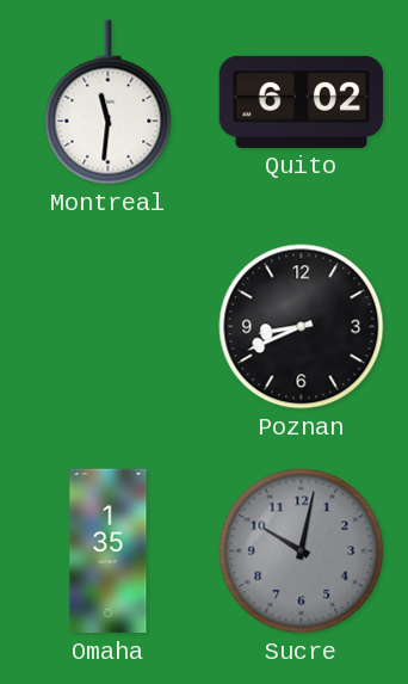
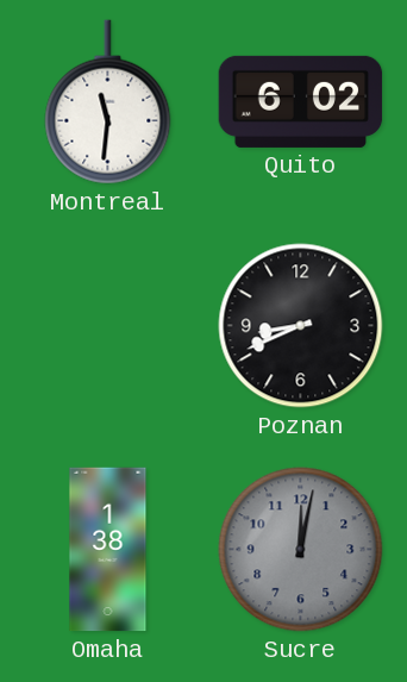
Omaha: 1:35 -> 1:38 (108, 550)
Sucre: 10:02 -> 12:02 (301, 550)
